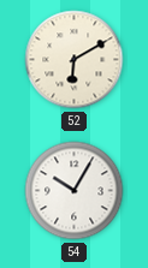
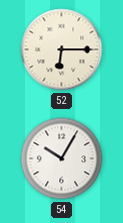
52: 6:10 -> 6:15 (62, 50)
